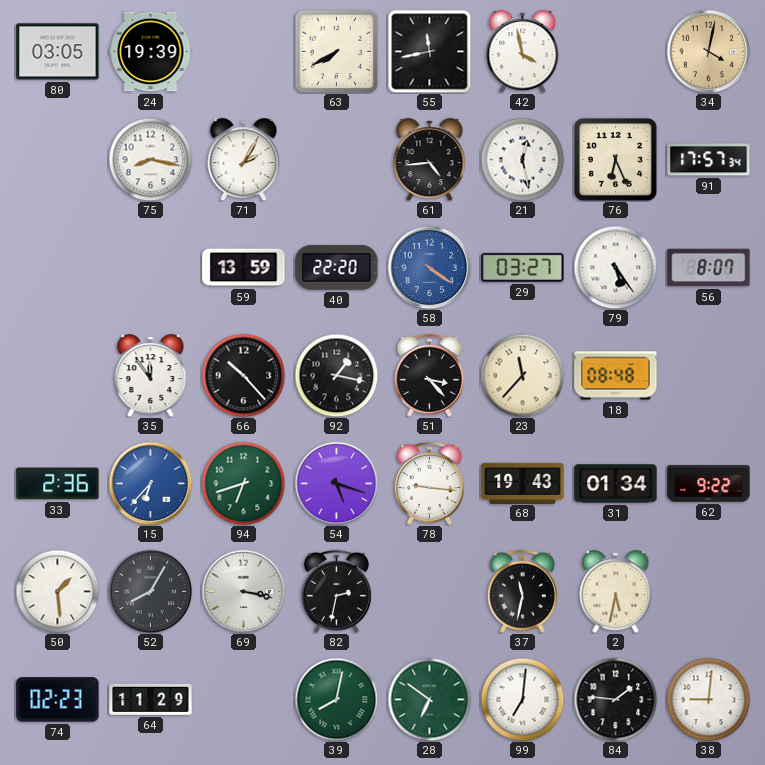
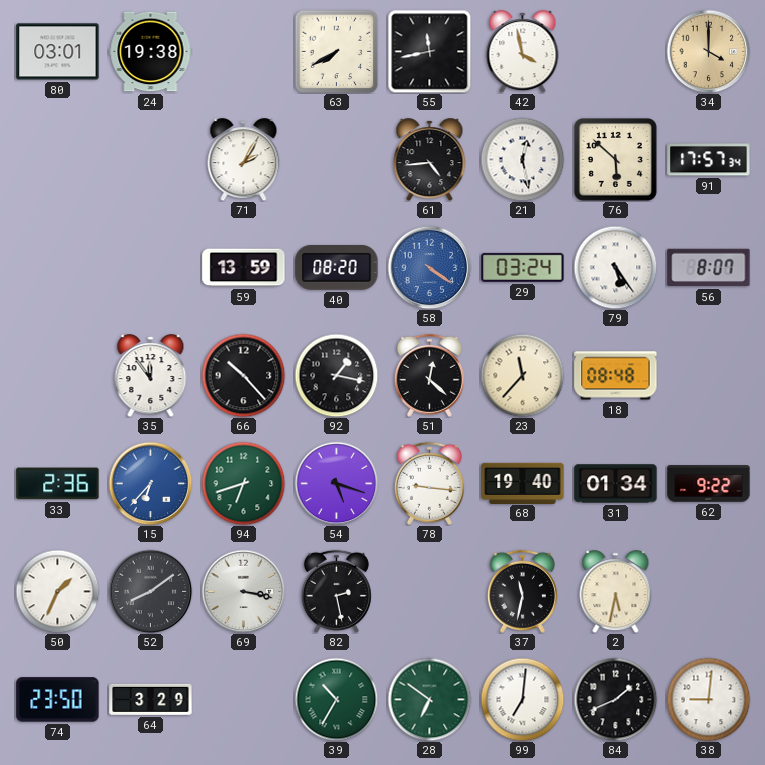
80: 03:05 -> 03:01 (58, 52)
24: 19:39 -> 19:38 (151, 52)
34: 4:02 -> 4:00 (708, 51)
75: 8:17 -> none (150, 159)
76: 6:26 -> 5:52 (615, 159)
40: 22:20 -> 08:20 (337, 267)
29: 03:27 -> 03:24 (523, 267)
51: 3:23 -> 12:22 (429, 375)
68: 19:43 -> 19:40 (523, 483)
50: 1:29 -> 1:34 (57, 591)
52: 8:05 -> 8:09 (150, 591)
82: 2:32 -> 2:28 (336, 591)
74: 02:23 -> 23:50 (58, 700)
64: 11:29 -> 3:29 (151, 699)
39: 8:02 -> 10:35 (336, 699)
84: 1:46 -> 1:41 (615, 699)
